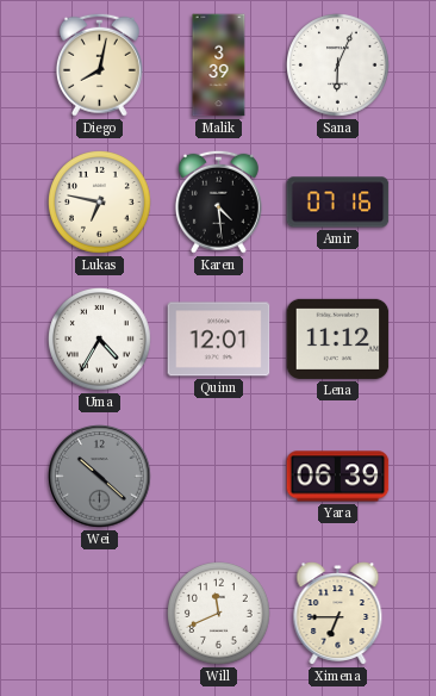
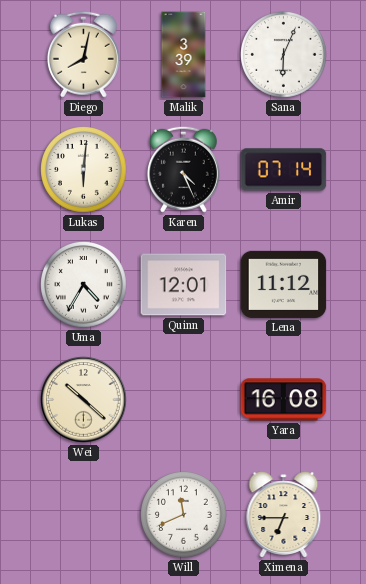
Lukas: 6:47 -> 6:01 (84, 170)
Karen: 4:29 -> 4:26 (183, 169)
Amir: 07:16 -> 07:14 (284, 170)
Wei dial: grey -> cream (84, 400)
Yara: 06:39 -> 16:08 (284, 400)
